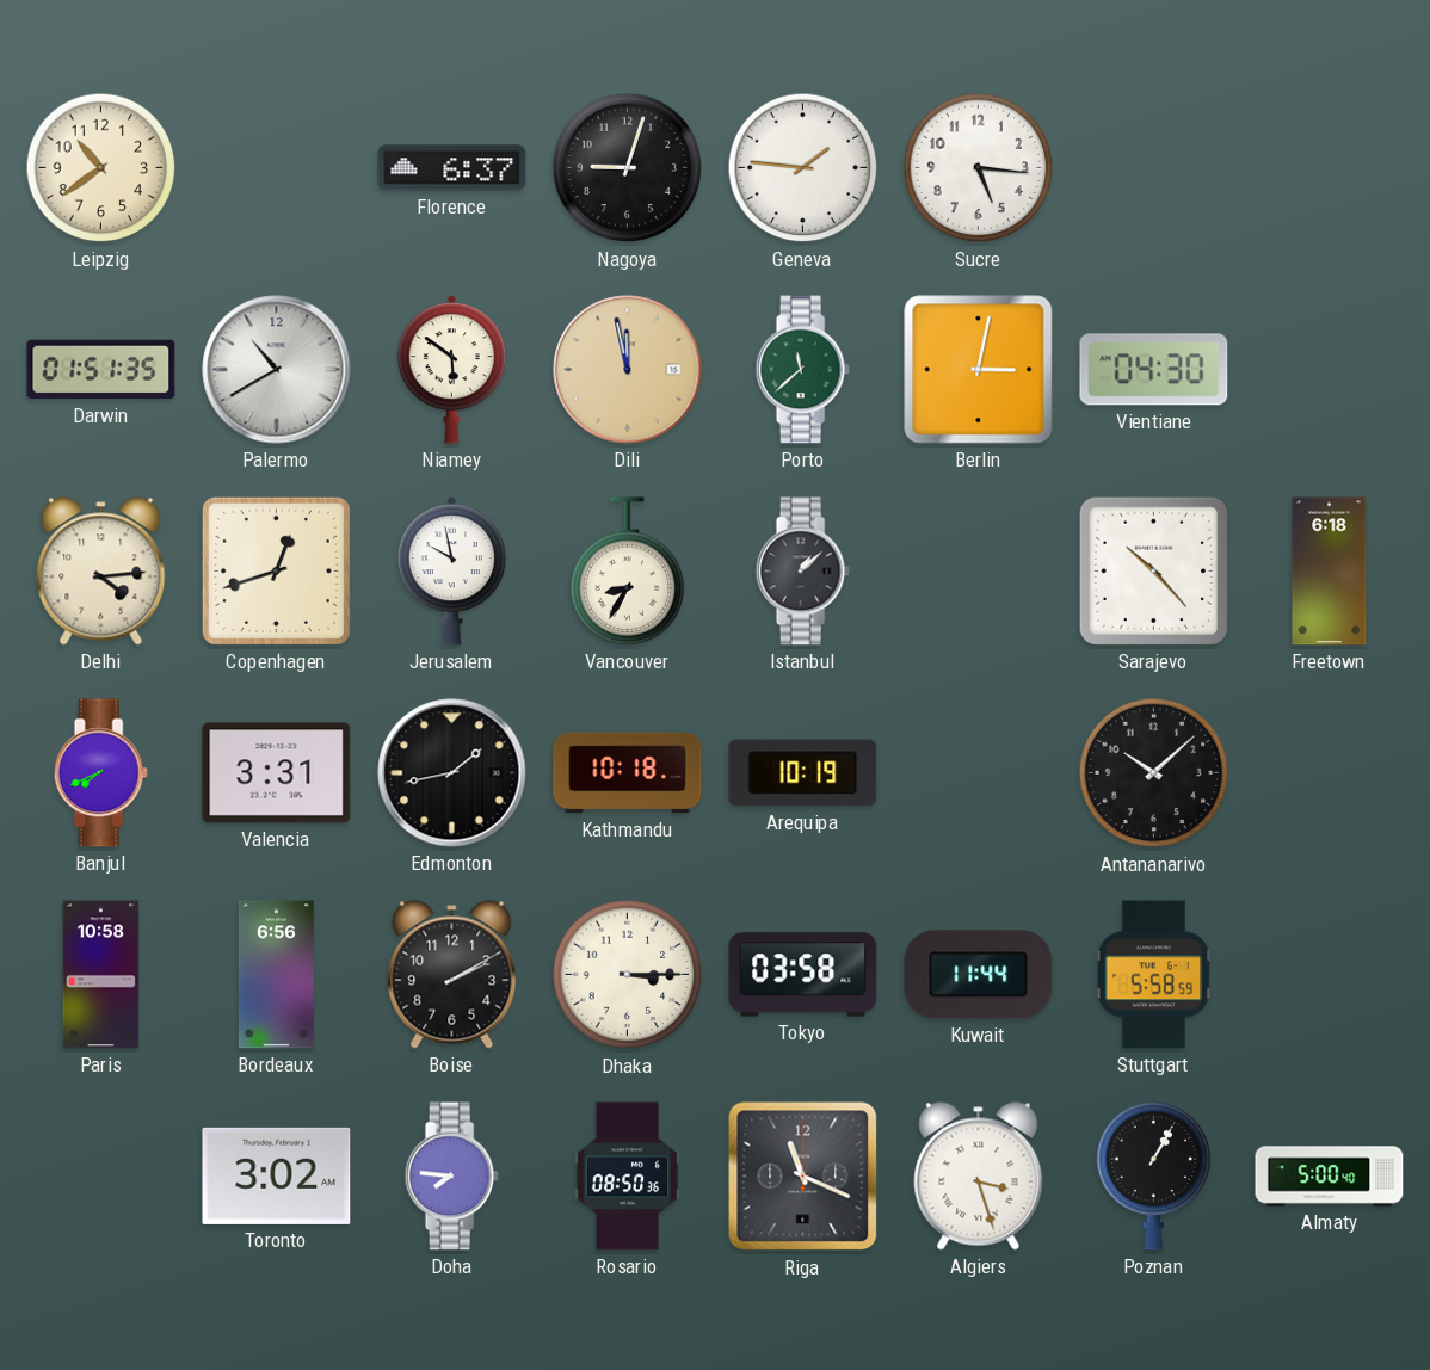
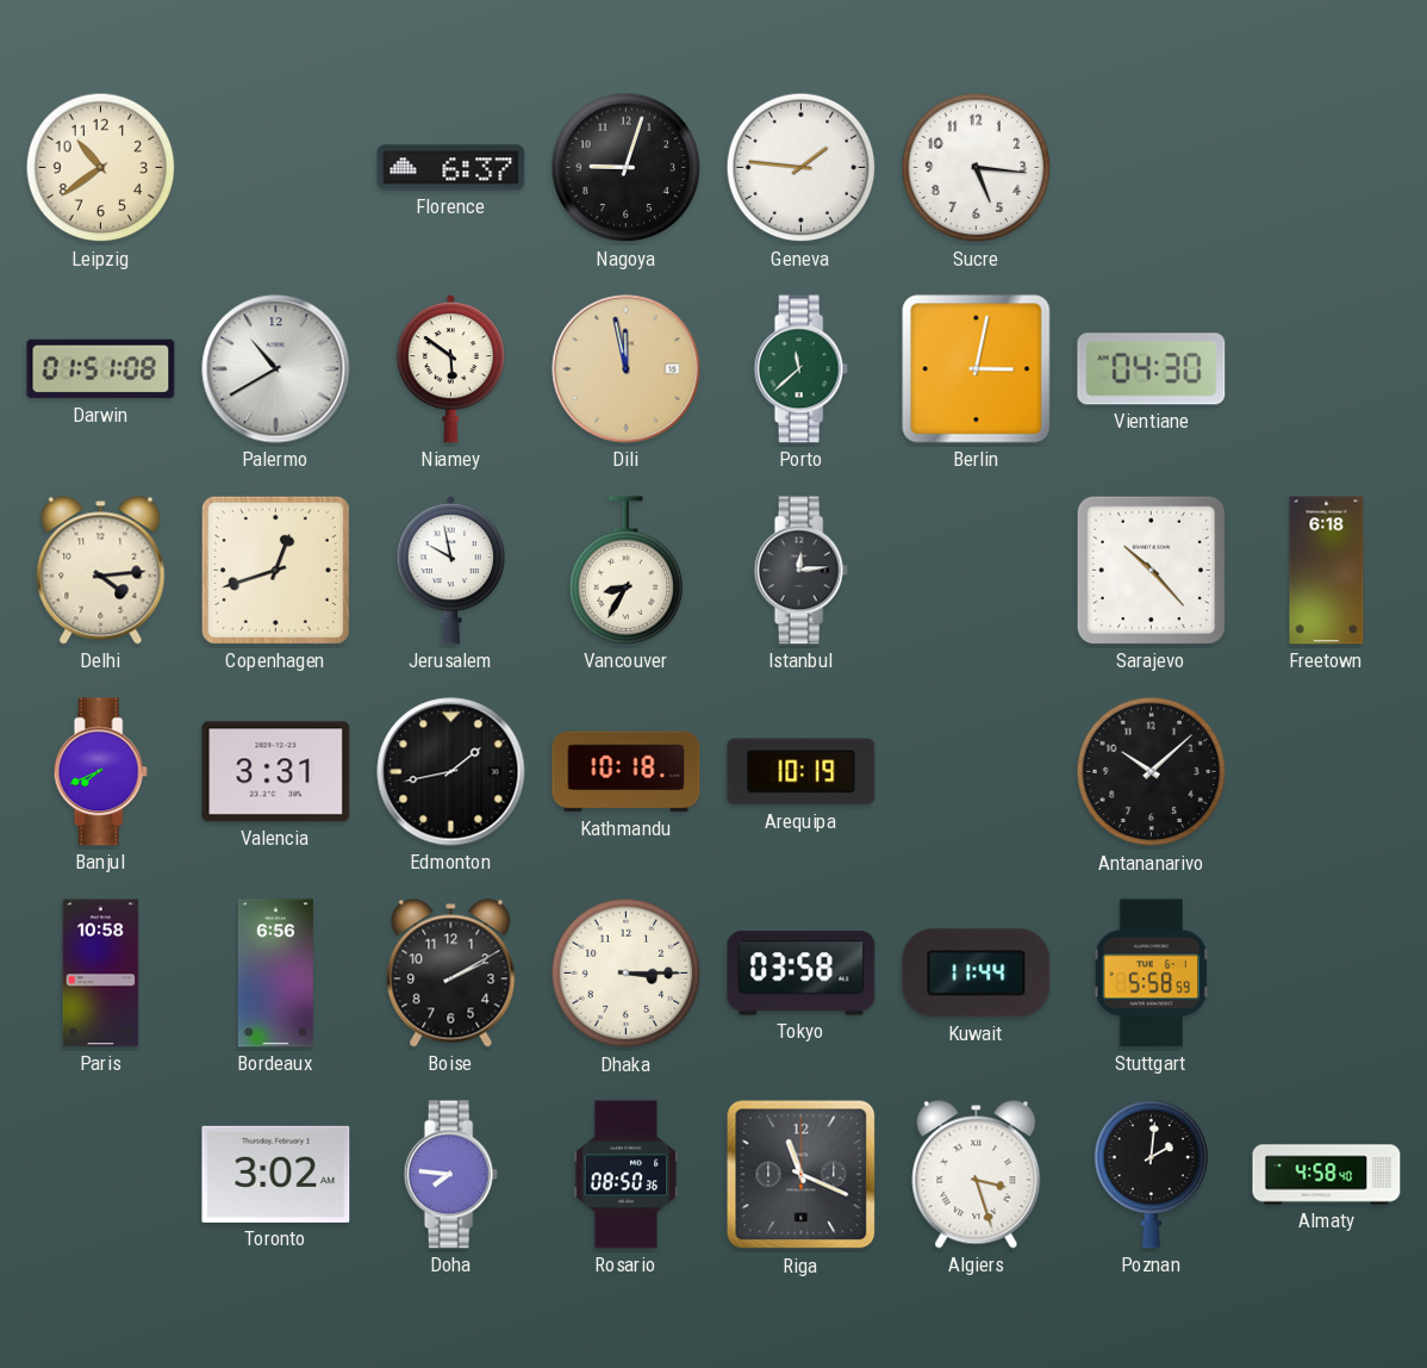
Darwin: 01:51:35 -> 01:51:08 (101, 369)
Istanbul: 1:08 -> 12:14 (800, 571)
Poznan: 1:05 -> 2:01 (1152, 1174)
Almaty: 5:00 -> 4:58 (1327, 1175)
